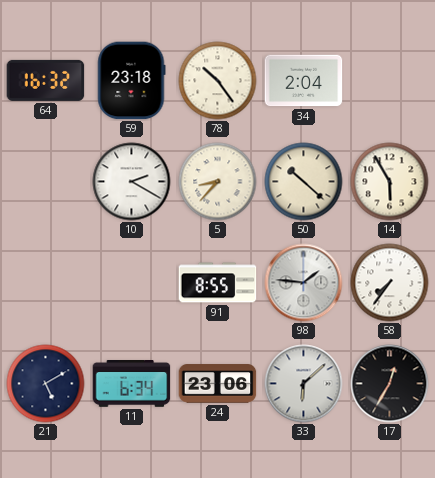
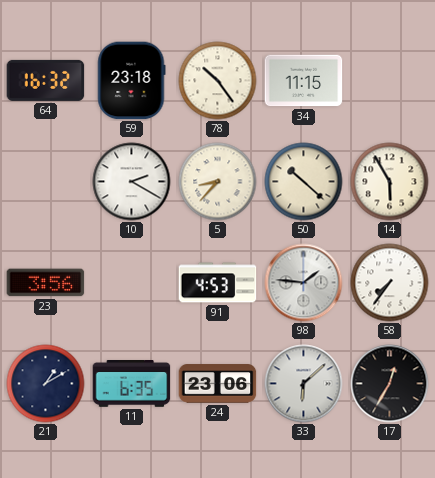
34: 2:04 -> 11:15 (304, 81)
23: none -> 3:56 (46, 283)
91: 8:55 -> 4:53 (218, 283)
21: 5:10 -> 1:10 (46, 384)
11: 6:34 -> 6:35 (132, 384)
